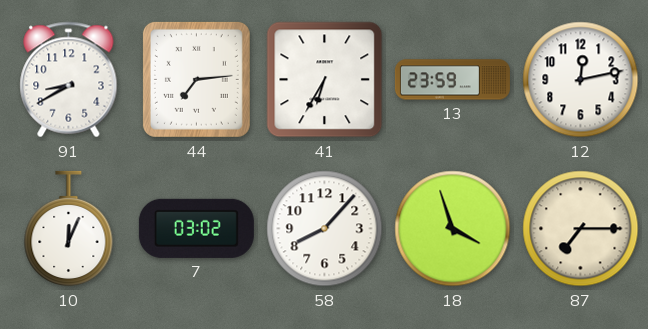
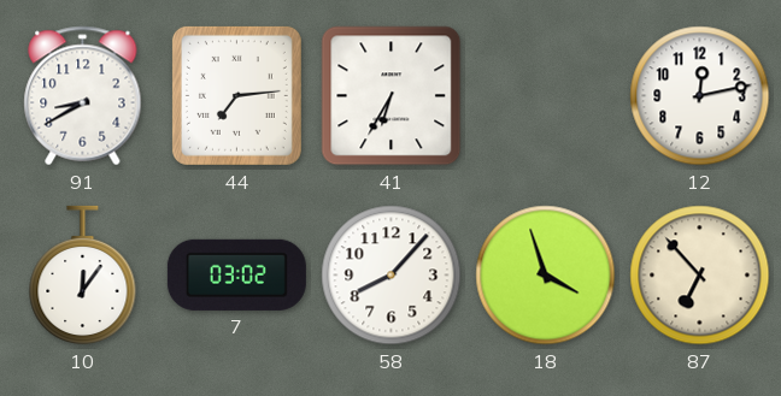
13: 23:59 -> none (452, 80)
10: 12:04 -> 12:06 (83, 276)
87: 7:15 -> 6:53 (700, 276)
